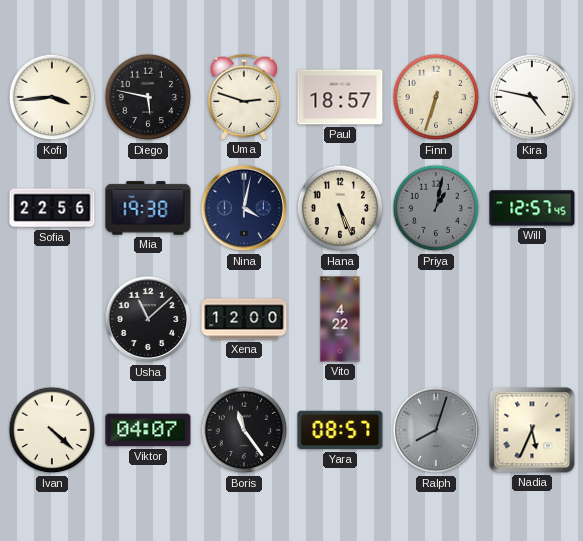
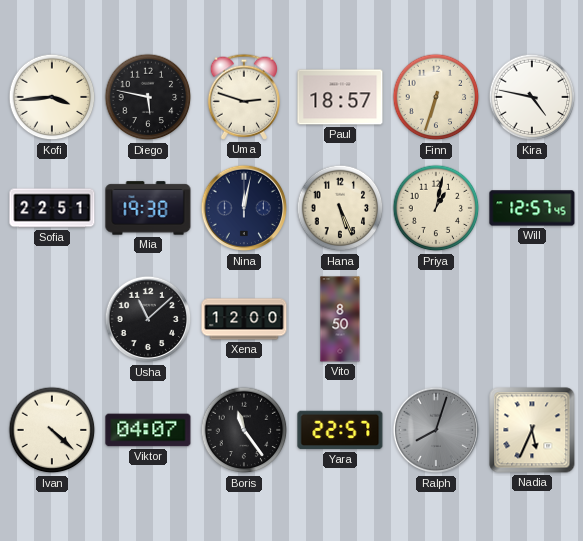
Sofia: 22:56 -> 22:51 (52, 208)
Nina: 4:02 -> 12:02 (244, 208)
Priya dial: grey -> cream (436, 208)
Vito: 4:22 -> 8:50 (340, 319)
Yara: 08:57 -> 22:57 (340, 430)
